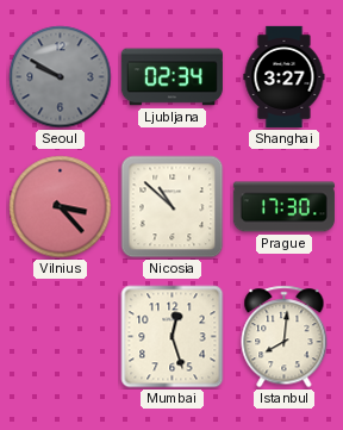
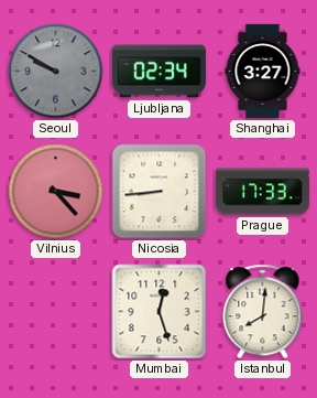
Nicosia: 10:52 -> 8:44 (160, 192)
Prague: 17:30 -> 17:33 (262, 192)
